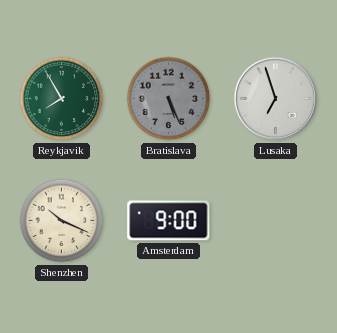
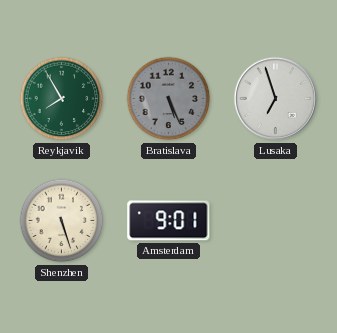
Shenzhen: 10:19 -> 5:27 (62, 221)
Amsterdam: 9:00 -> 9:01 (169, 221)
